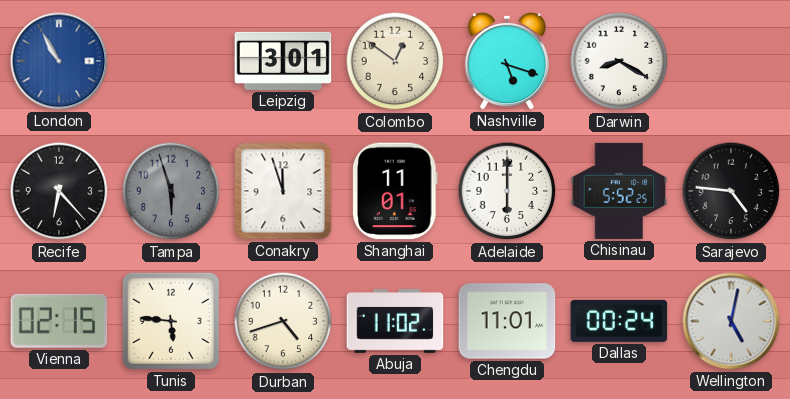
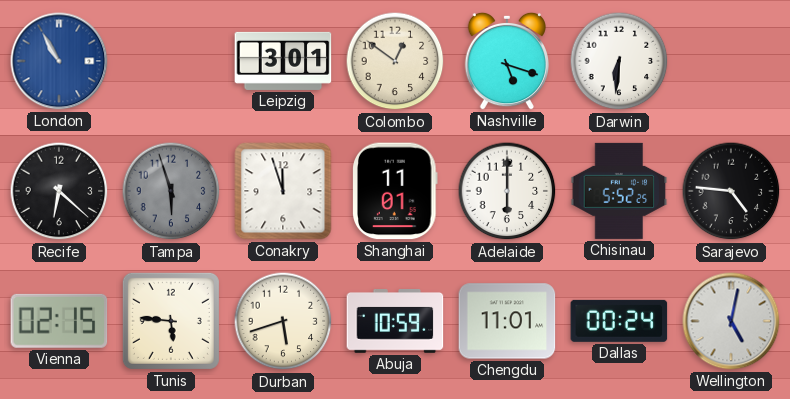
Darwin: 8:20 -> 6:31 (619, 61)
Recife: 6:23 -> 6:22 (59, 191)
Durban: 4:42 -> 5:42 (283, 321)
Abuja: 11:02 -> 10:59 (395, 322)
